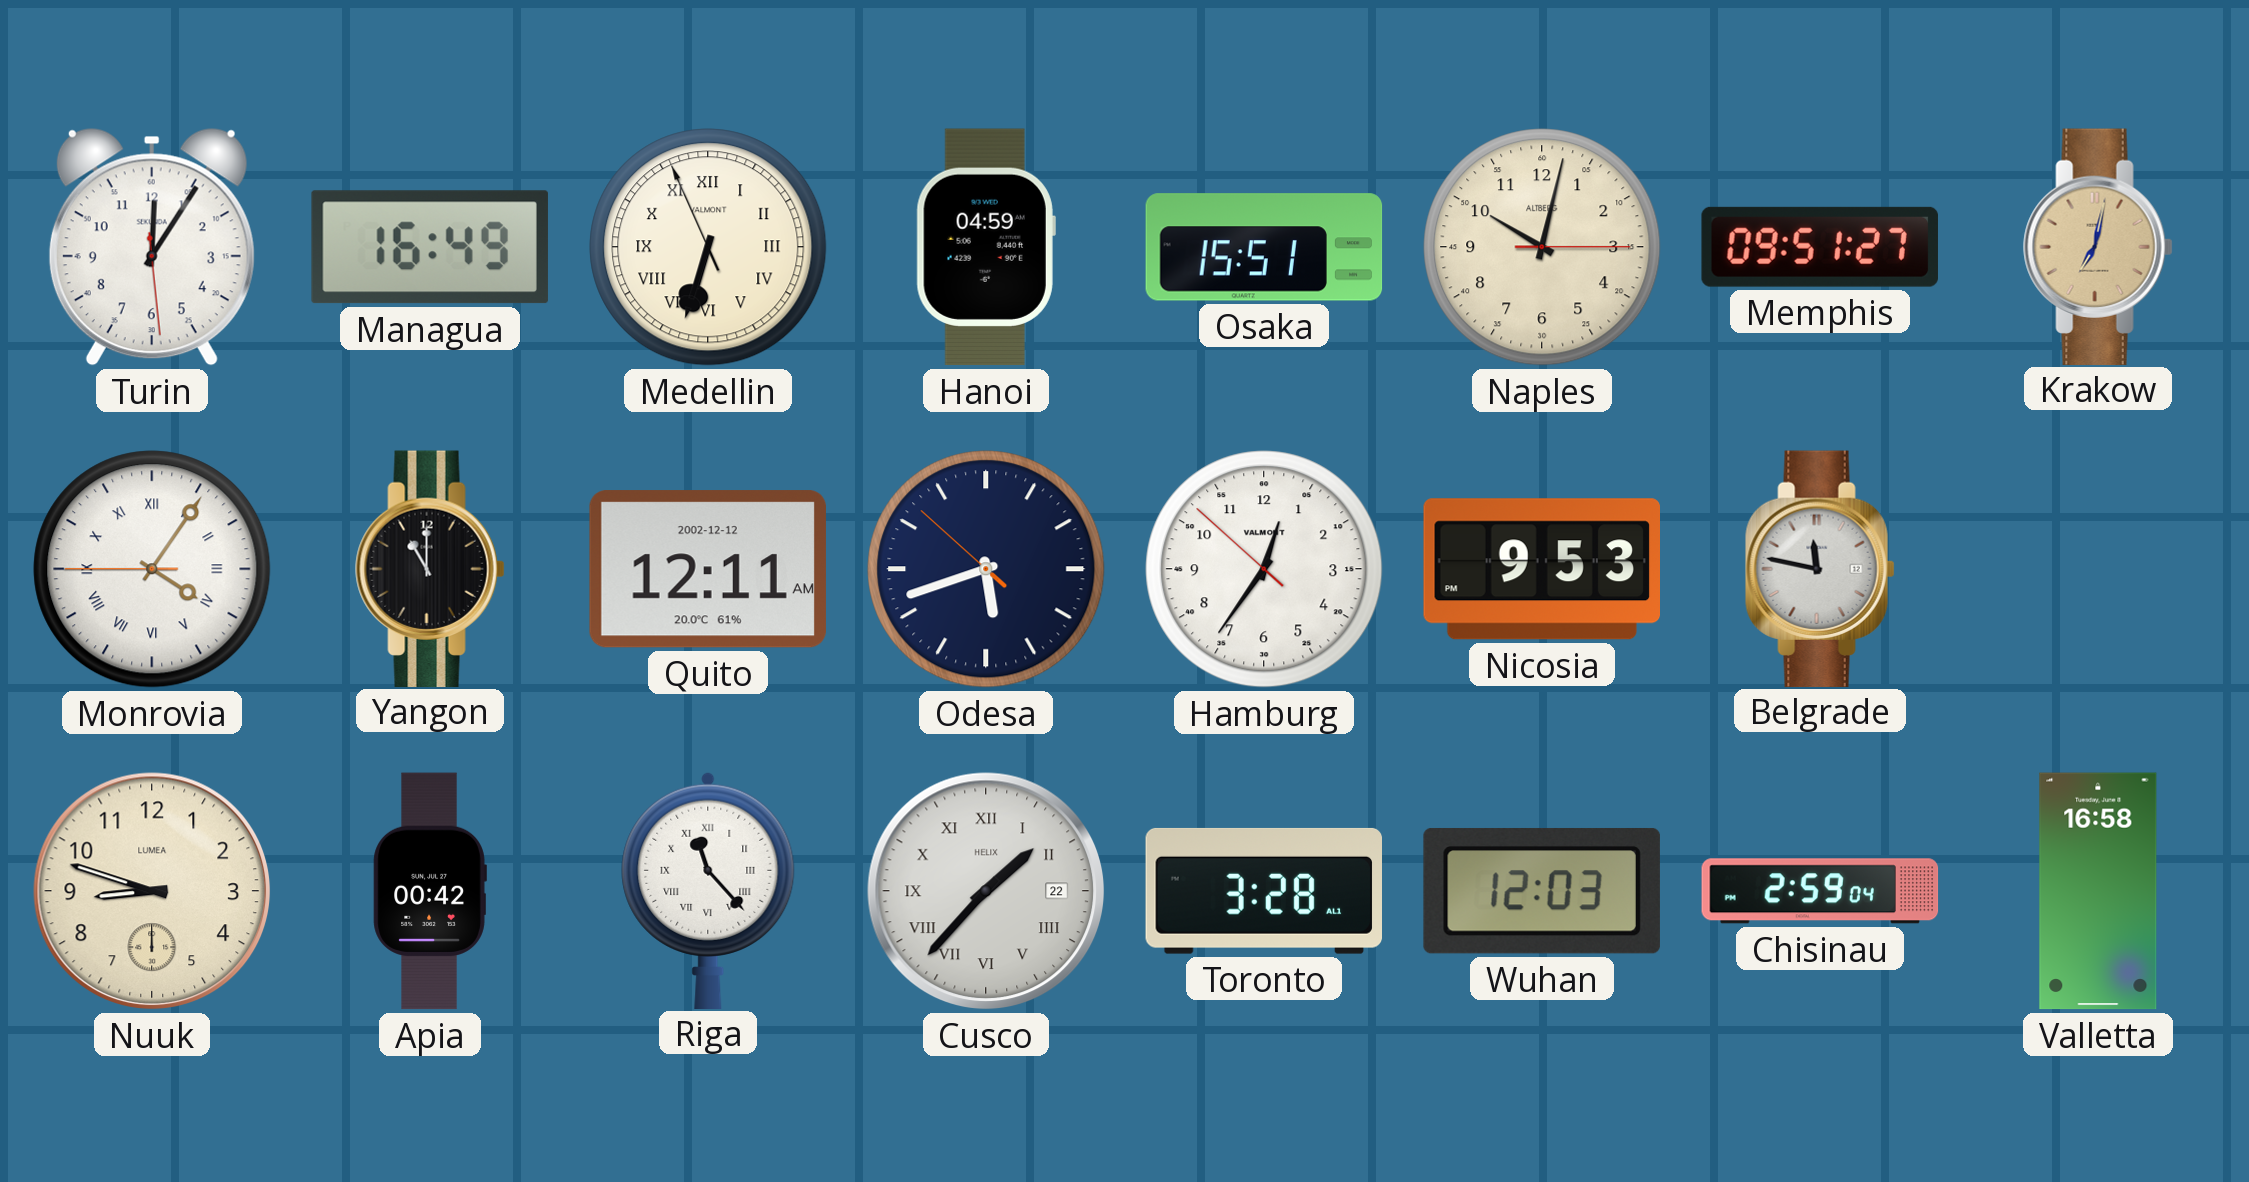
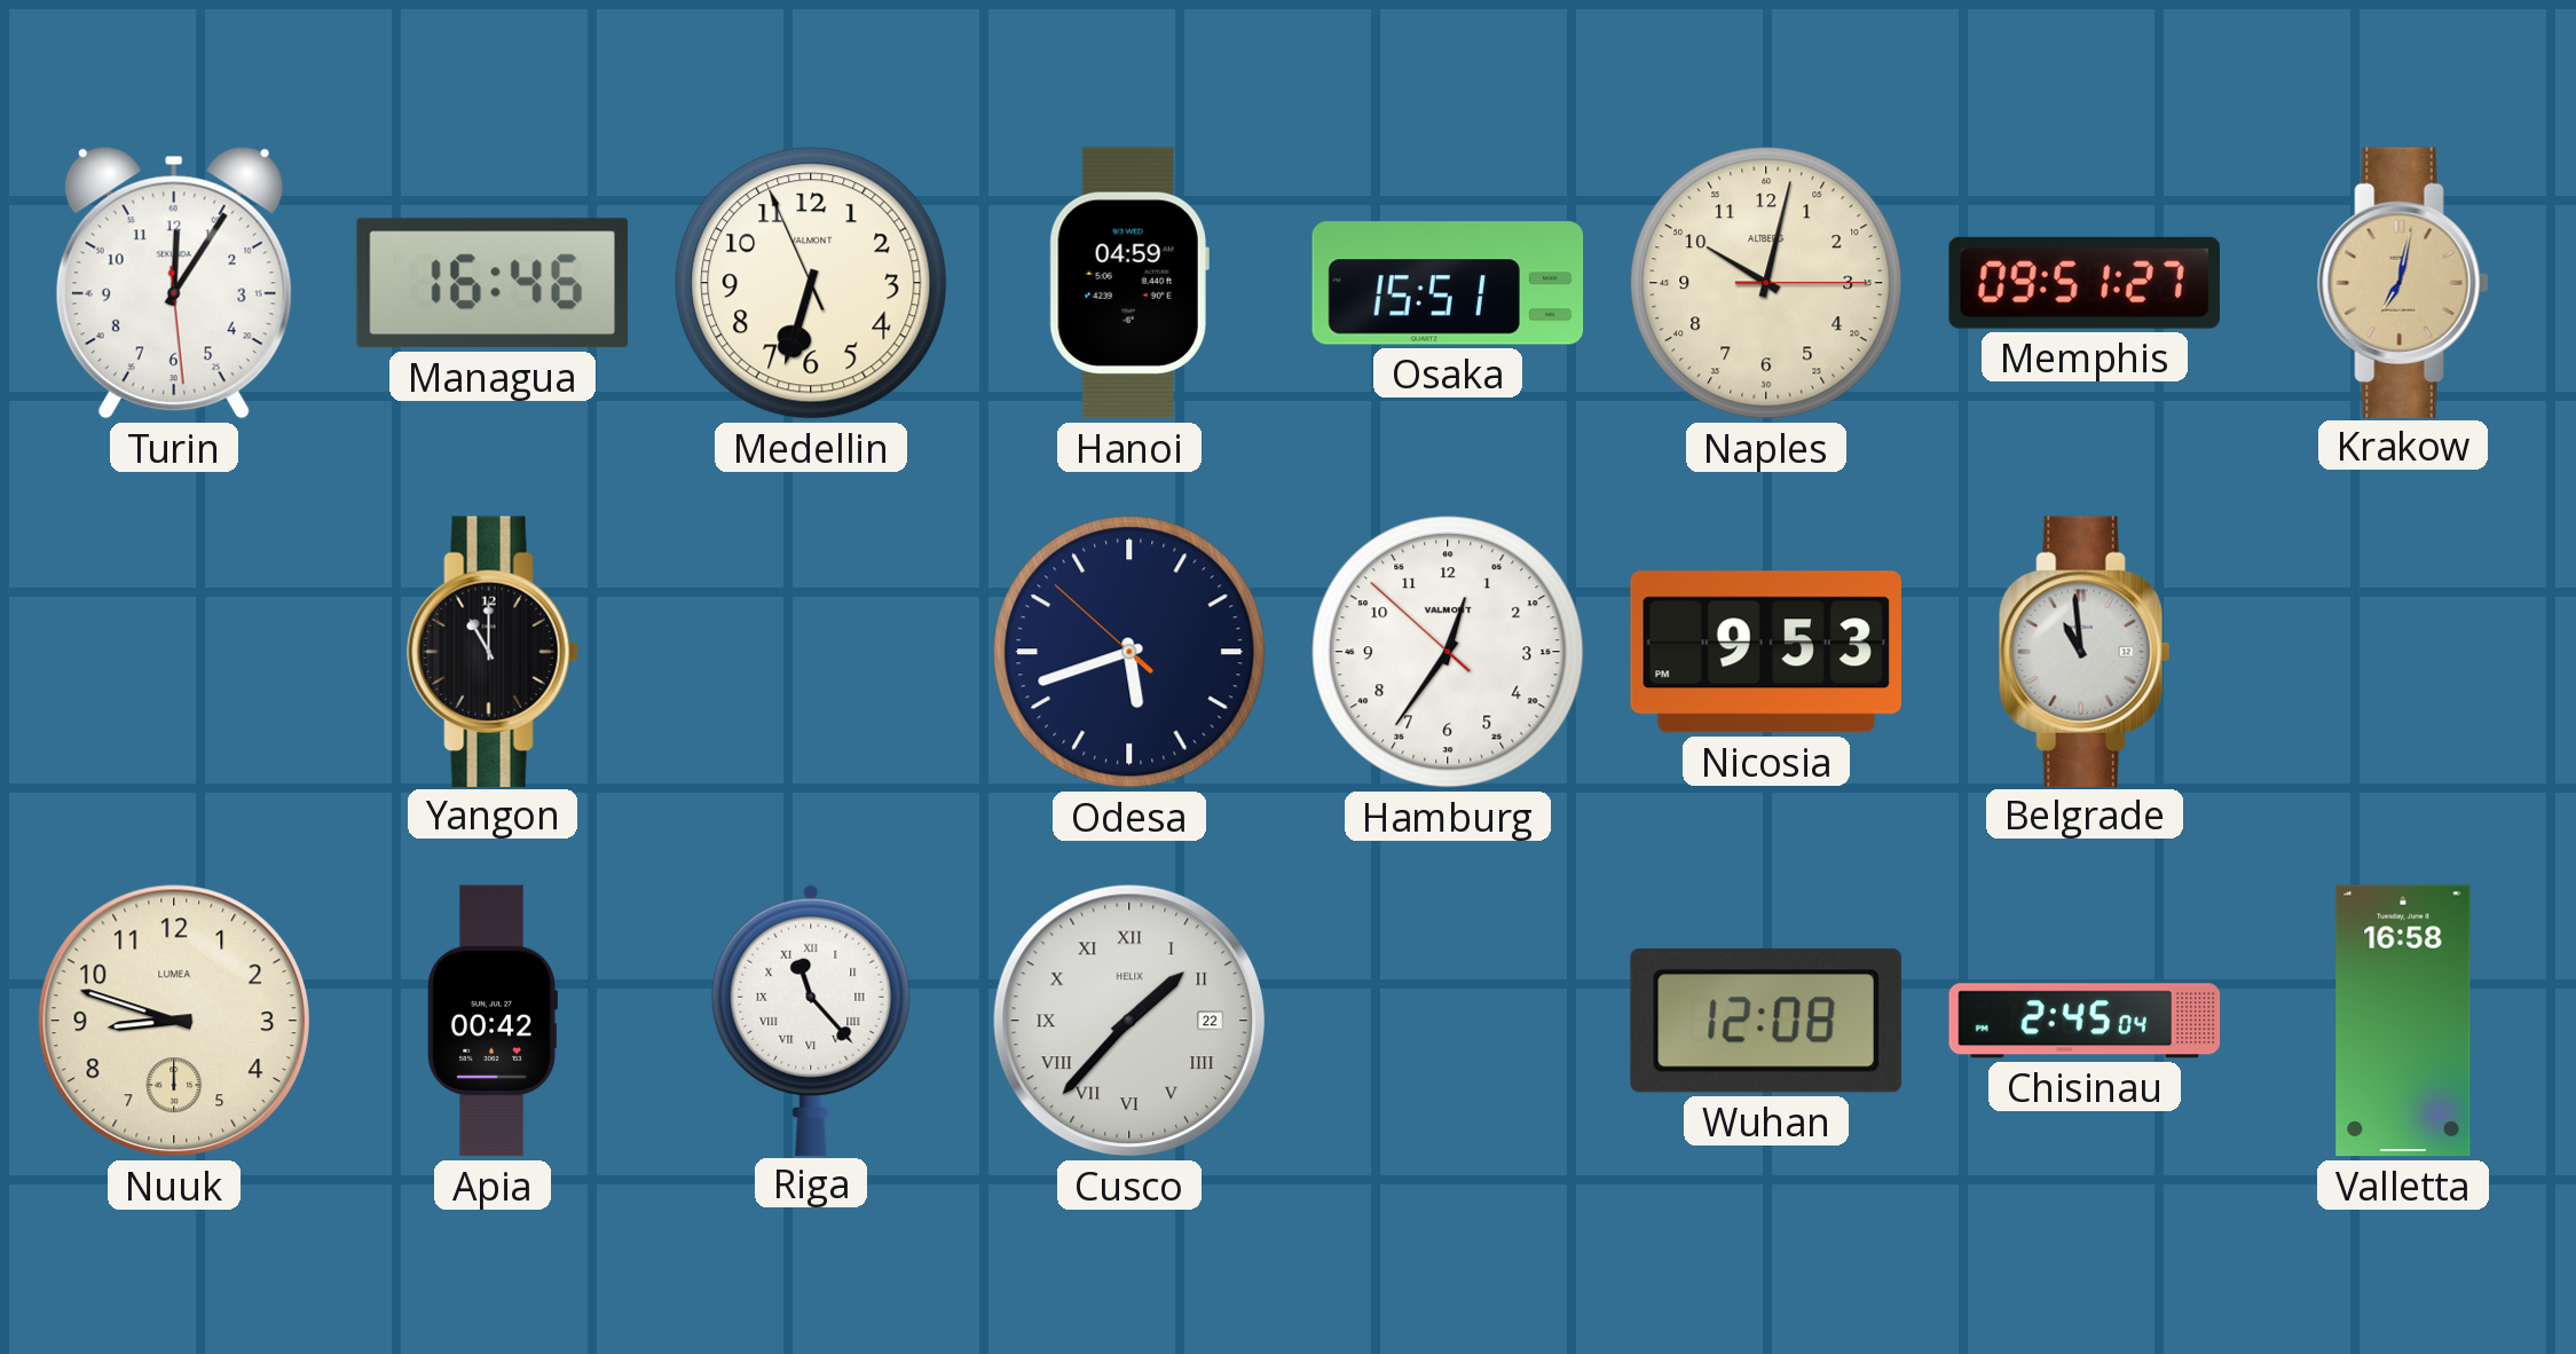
Managua: 16:49 -> 16:46 (493, 283)
Medellin numerals: Roman -> Arabic (811, 283)
Monrovia: 4:05 -> none (152, 569)
Quito: 12:11 -> none (708, 569)
Belgrade: 11:47 -> 10:59 (2085, 651)
Toronto: 3:28 -> none (1263, 891)
Wuhan: 12:03 -> 12:08 (1766, 1021)
Chisinau: 2:59 -> 2:45 (2085, 1021)
